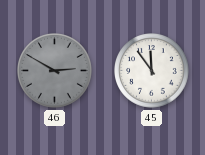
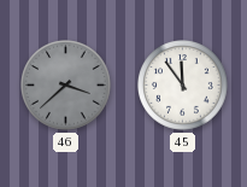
46: 2:50 -> 3:38 (66, 86)
